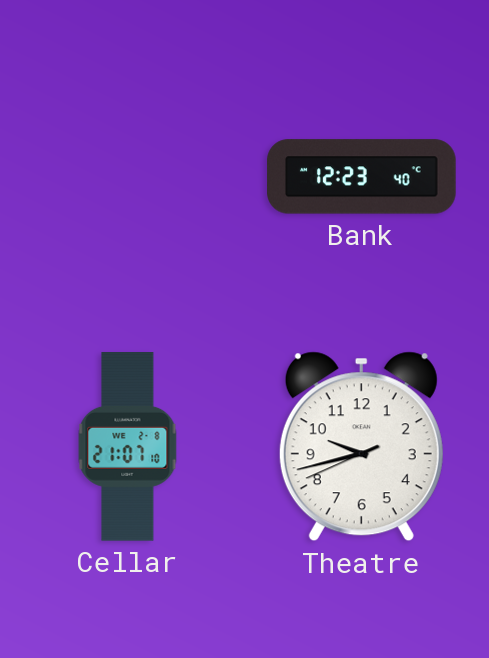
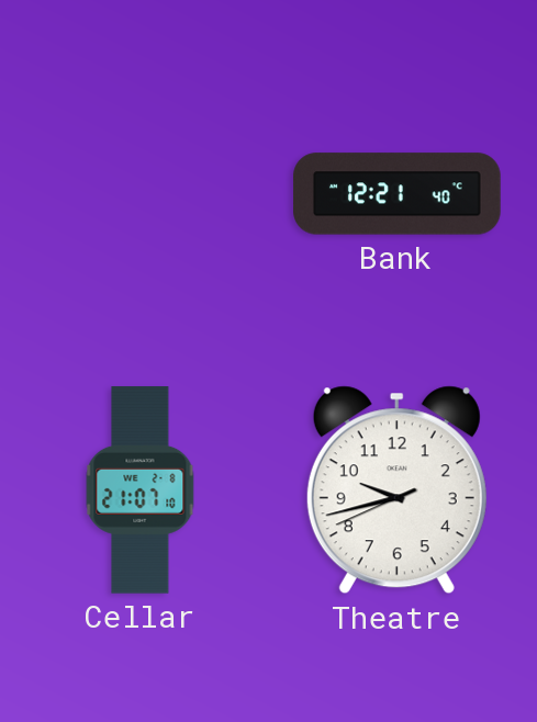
Bank: 12:23 -> 12:21 (398, 194)
